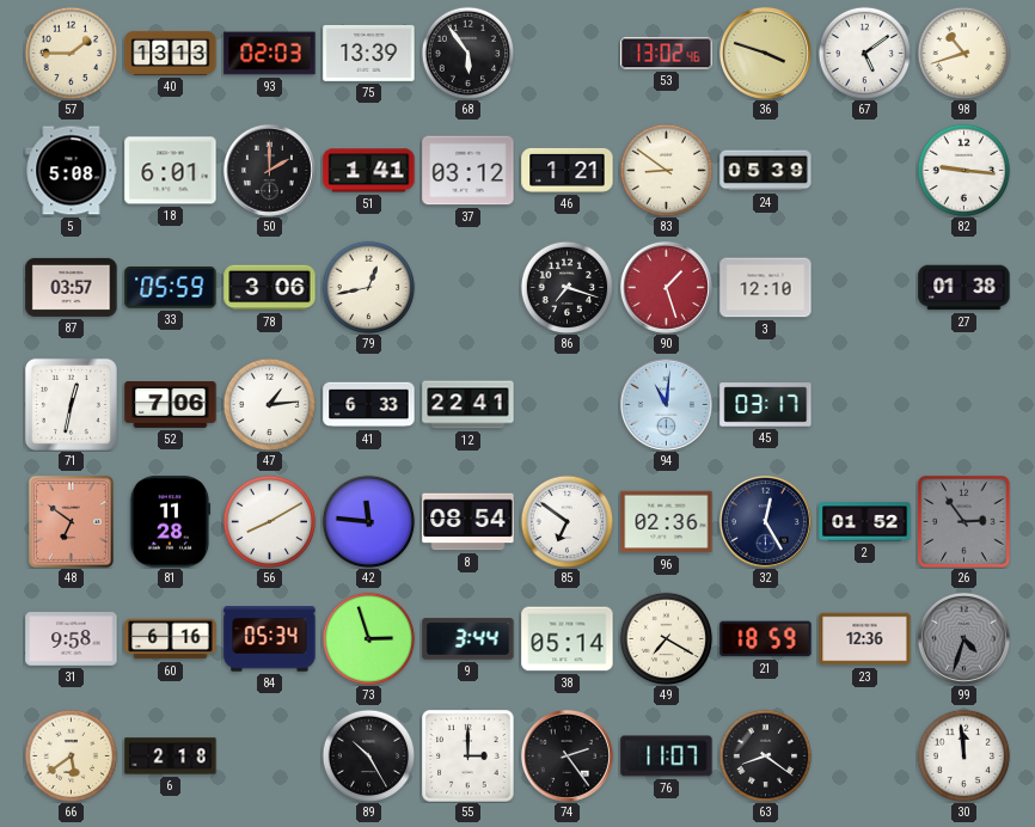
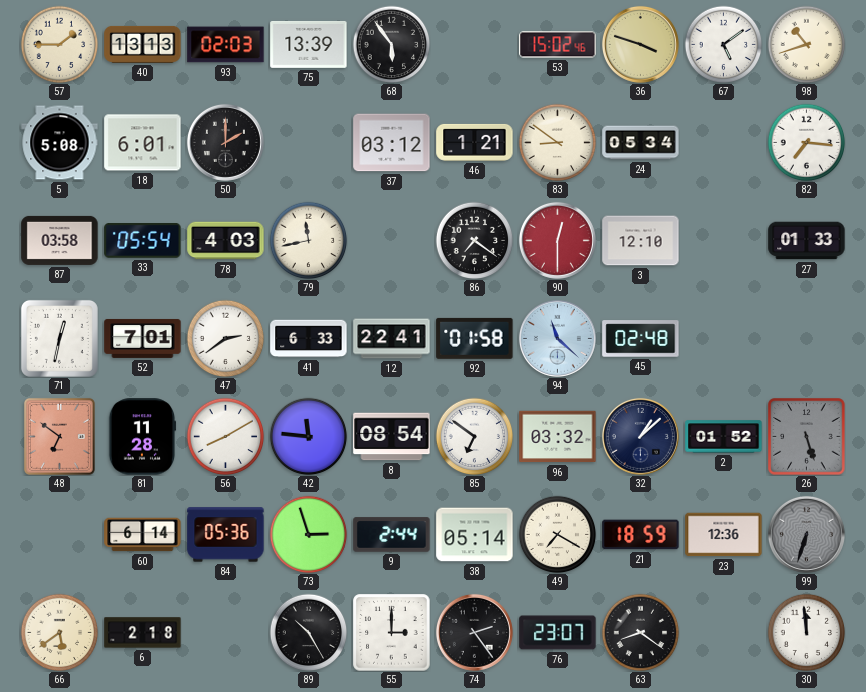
53: 13:02 -> 15:02 (558, 45)
51: 1:41 -> none (369, 171)
24: 05:39 -> 05:34 (641, 143)
82: 9:16 -> 7:16 (806, 142)
87: 03:57 -> 03:58 (60, 240)
33: 05:59 -> 05:54 (143, 241)
78: 3:06 -> 4:03 (226, 241)
79: 12:43 -> 11:43 (308, 240)
86: 7:18 -> 7:21 (474, 240)
90: 1:27 -> 12:30 (557, 240)
27: 01:38 -> 01:33 (807, 241)
52: 7:06 -> 7:01 (143, 338)
47: 1:14 -> 2:39 (225, 338)
92: none -> 01:58 (475, 338)
94: 11:01 -> 11:22 (557, 338)
45: 03:17 -> 02:48 (641, 339)
96: 02:36 -> 03:32 (558, 437)
32: 12:25 -> 1:08 (640, 436)
26: 2:54 -> 5:27 (807, 437)
31: 9:58 -> none (72, 639)
60: 6:16 -> 6:14 (143, 535)
84: 05:34 -> 05:36 (226, 535)
9: 3:44 -> 2:44 (392, 535)
99: 4:33 -> 6:33 (806, 534)
76: 11:07 -> 23:07 (558, 633)
